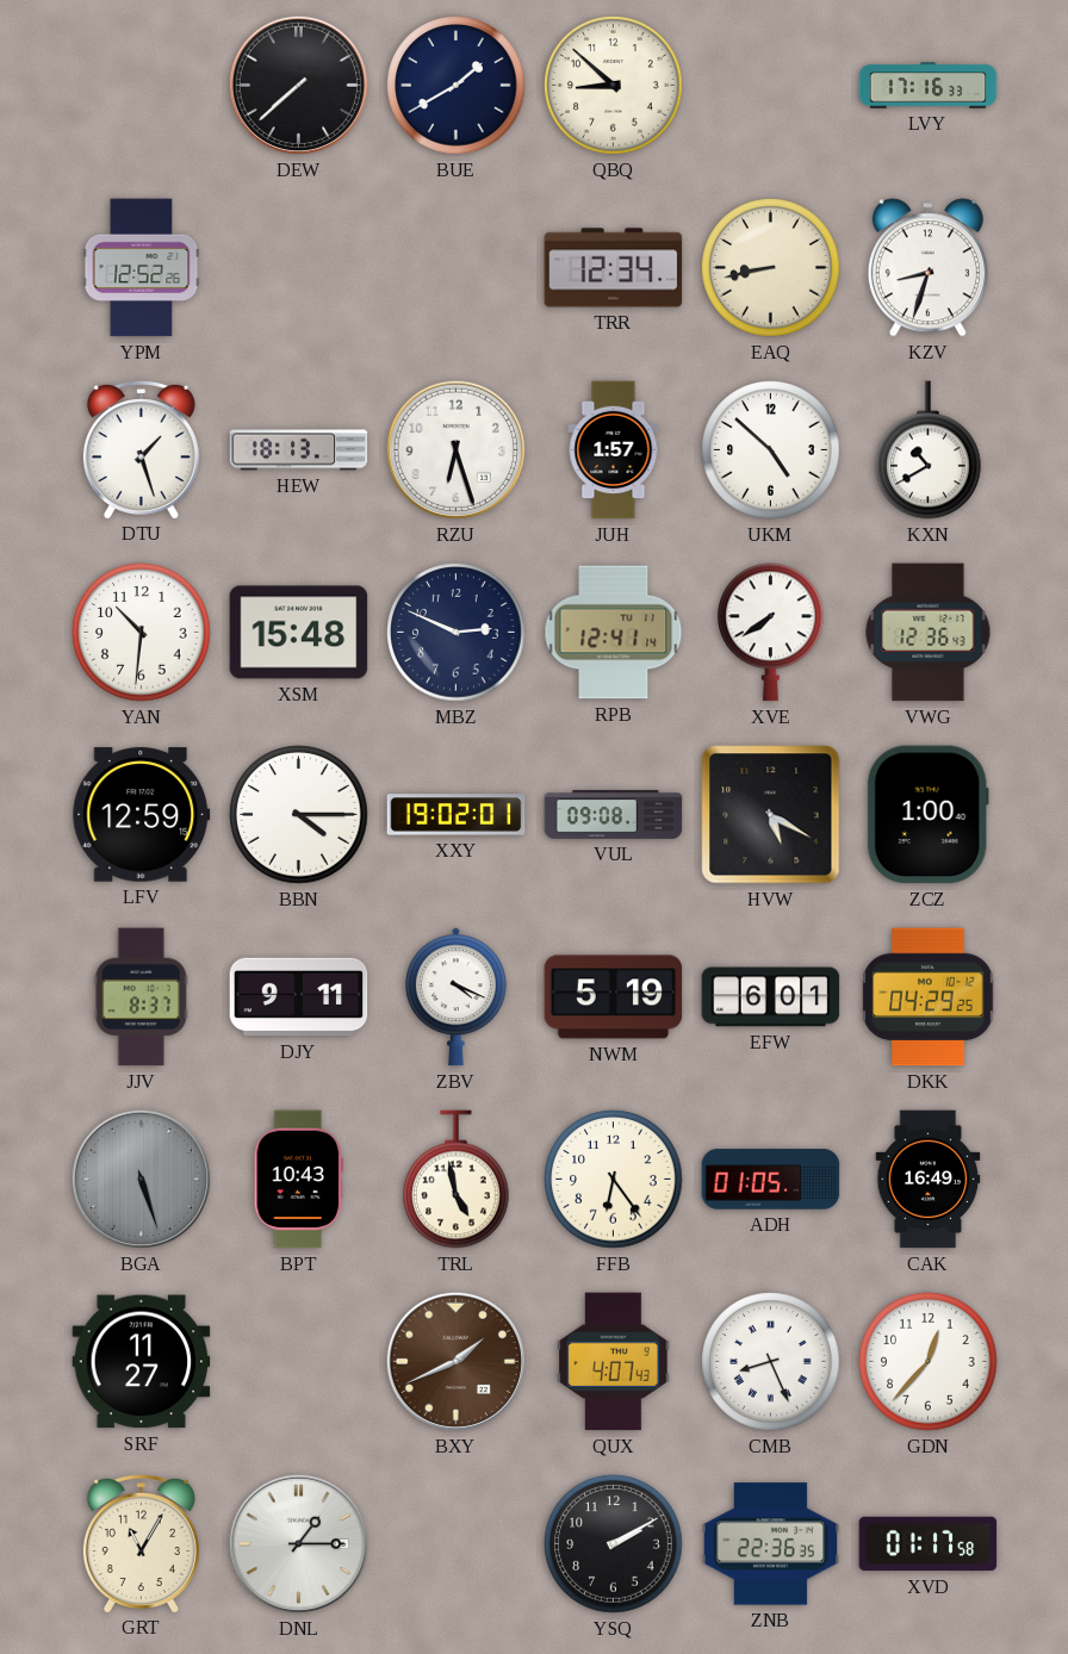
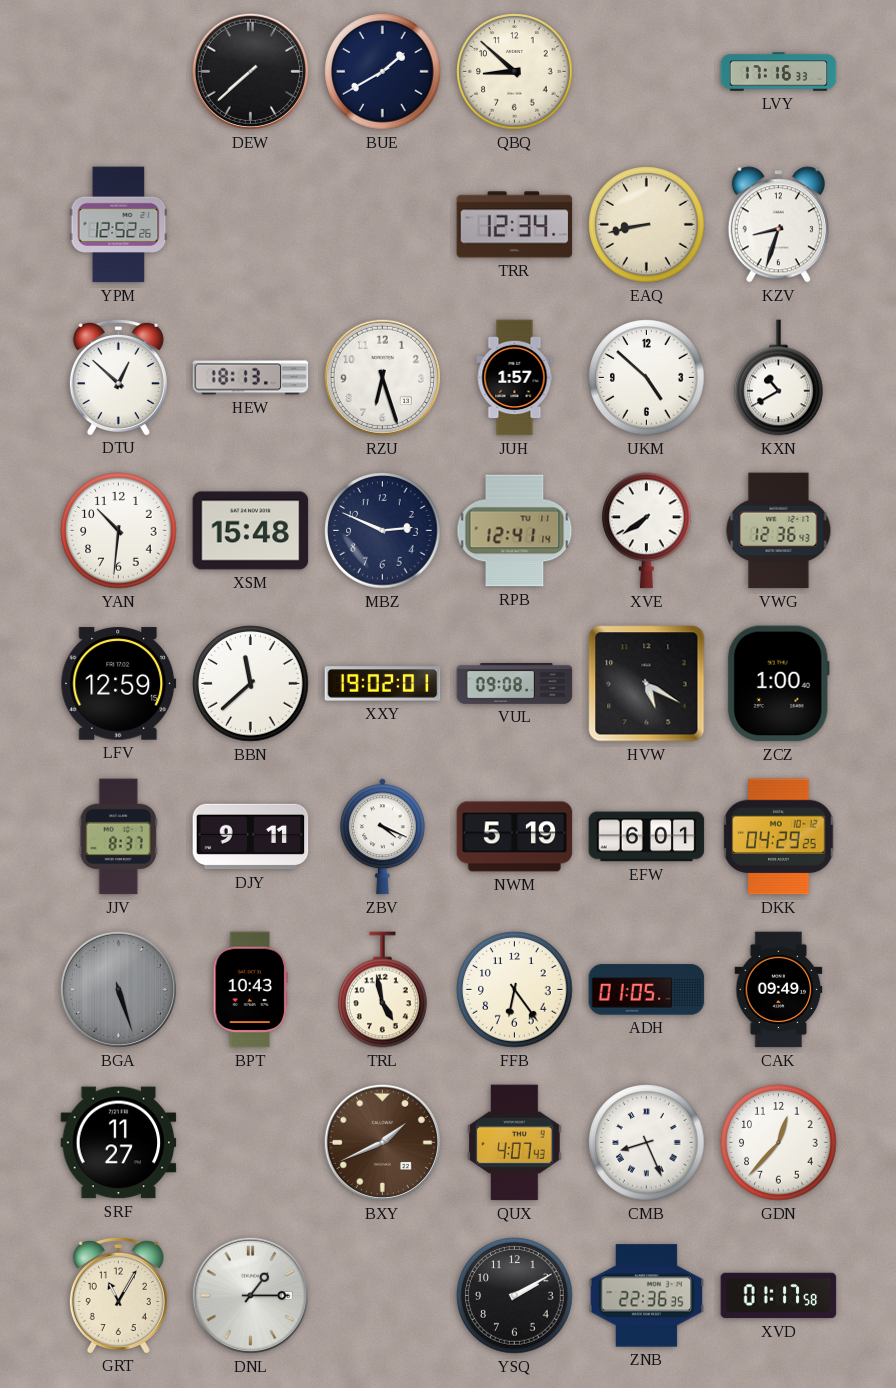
DTU: 1:27 -> 12:52 (118, 377)
BBN: 4:15 -> 11:38 (251, 684)
CAK: 16:49 -> 09:49 (779, 990)
